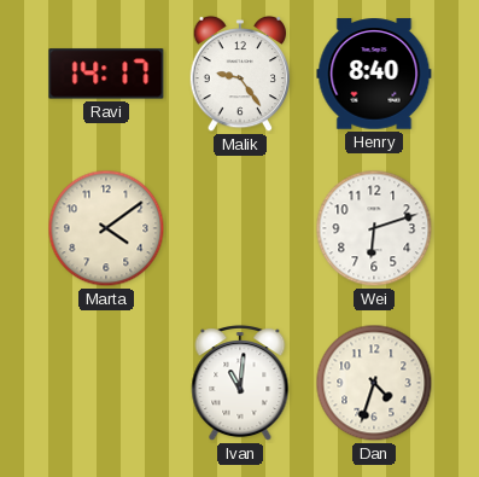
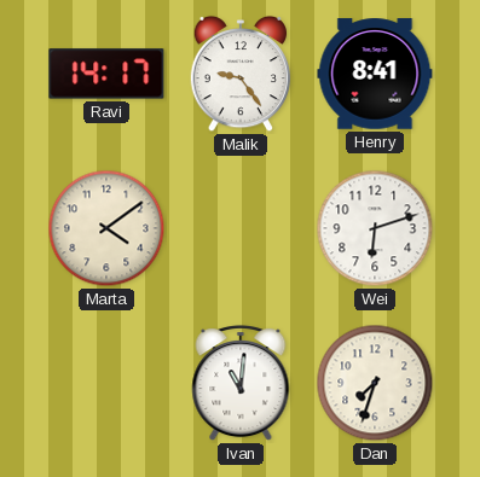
Henry: 8:40 -> 8:41 (375, 74)
Dan: 4:33 -> 7:33 (375, 383)
